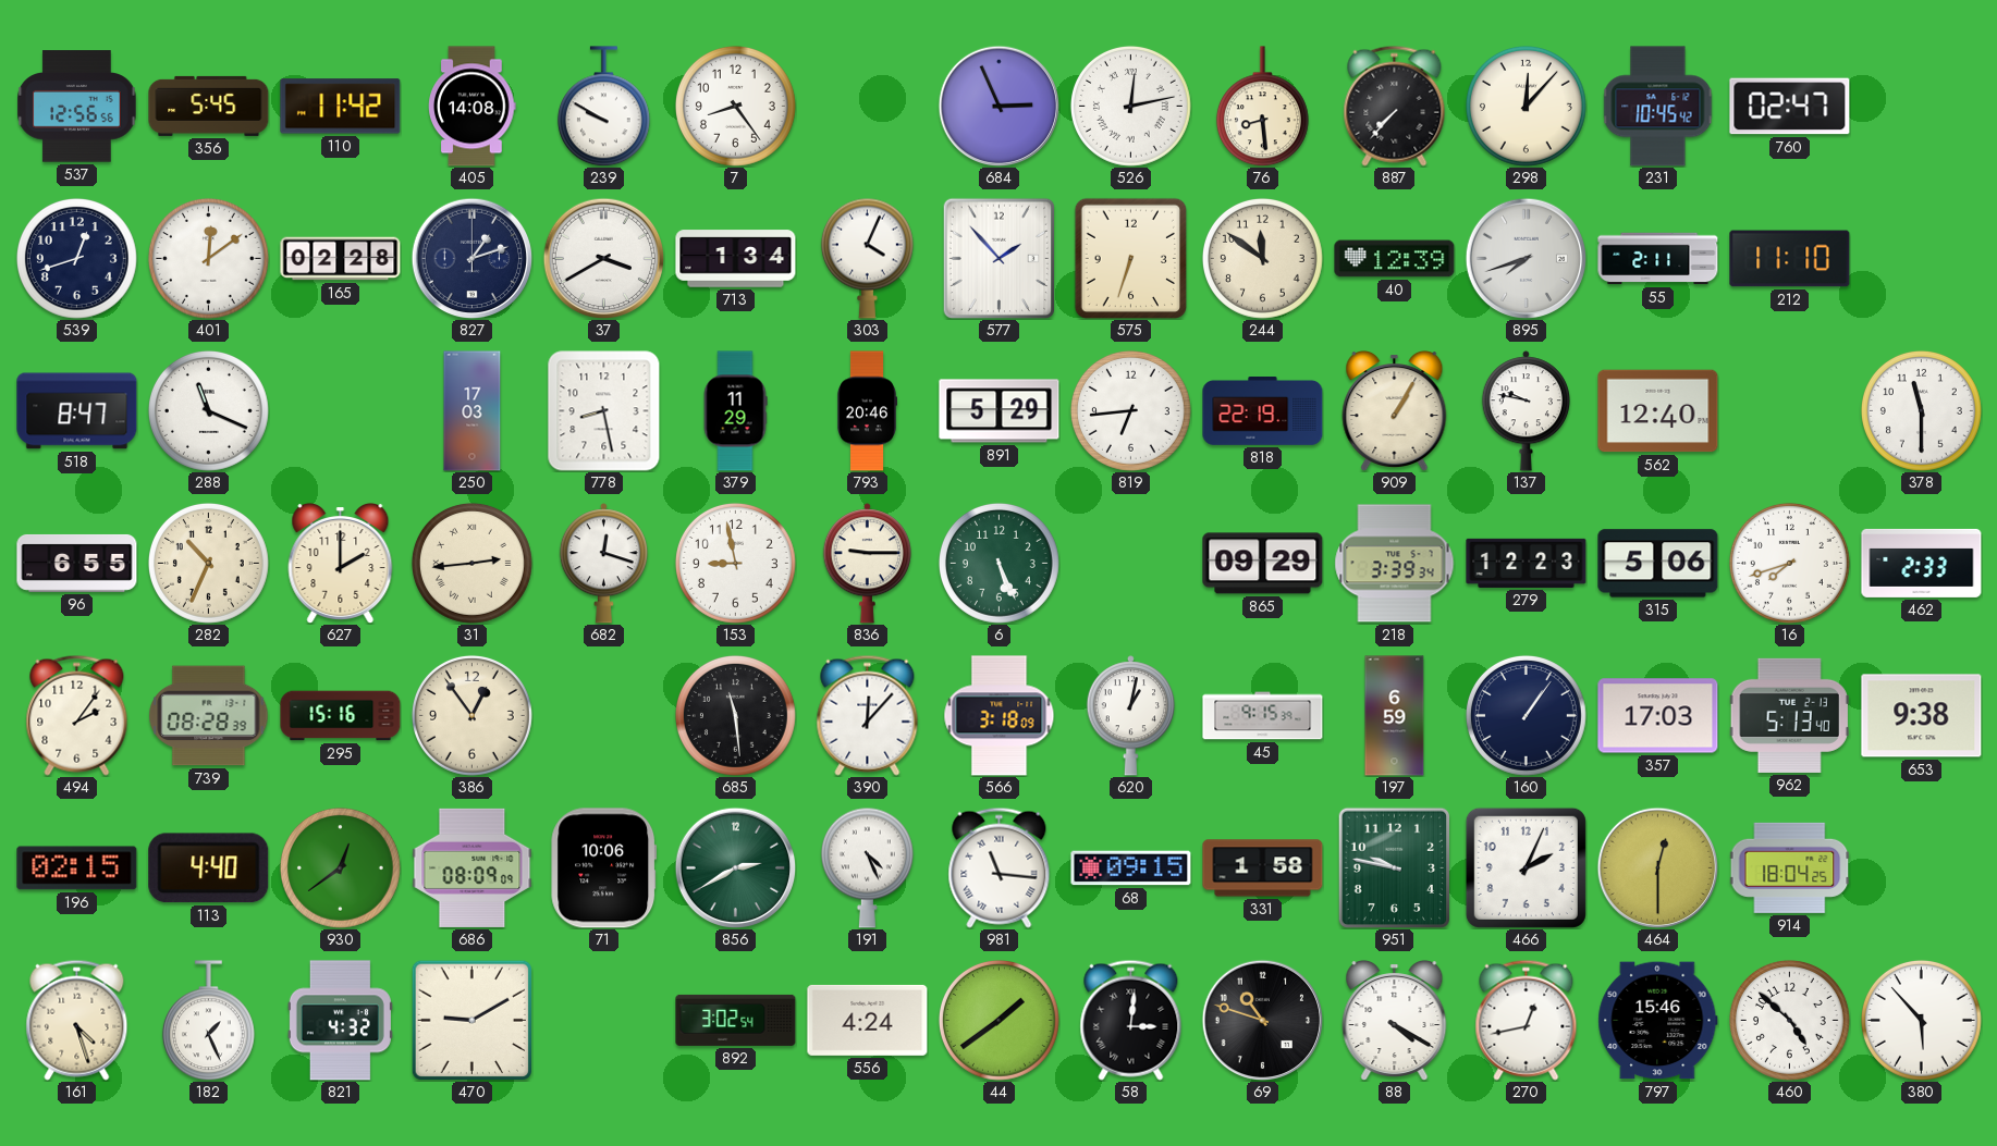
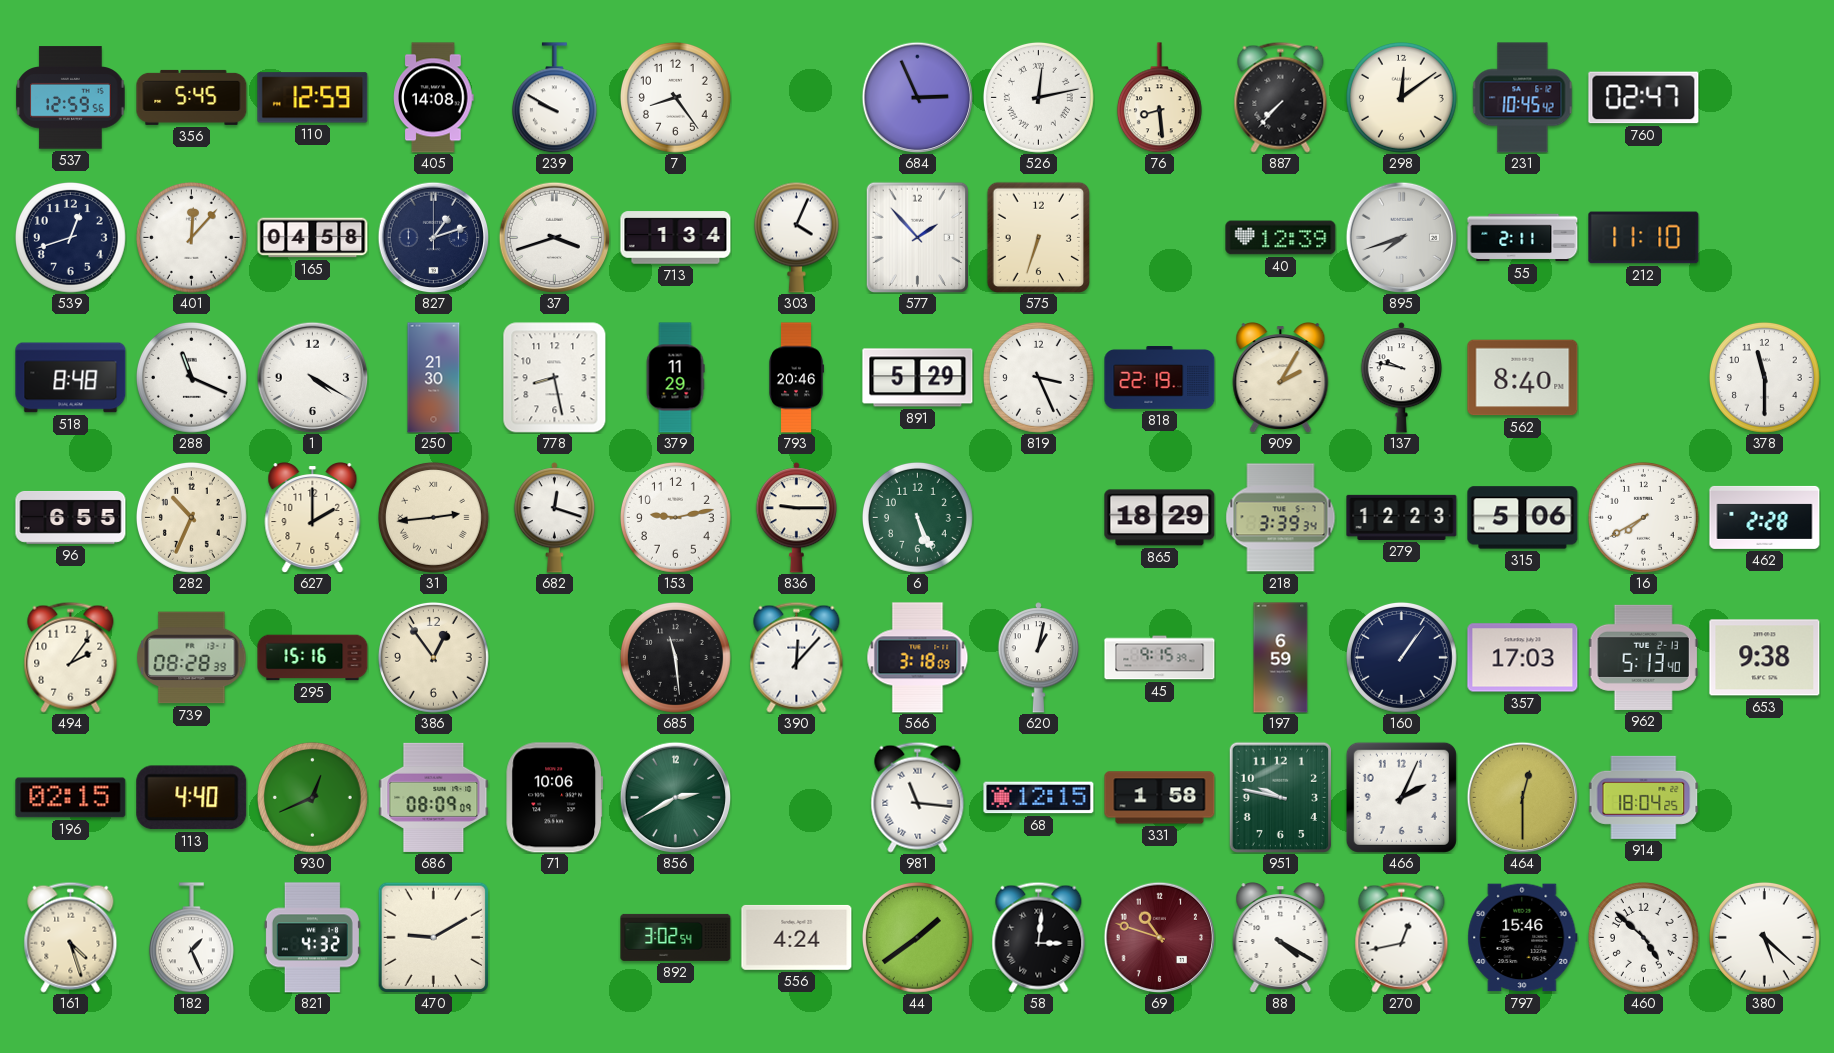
537: 12:56 -> 12:59 (71, 98)
110: 11:42 -> 12:59 (313, 98)
298: 12:07 -> 12:09 (1401, 97)
401: 12:09 -> 12:07 (191, 237)
165: 02:28 -> 04:58 (313, 238)
37: 3:40 -> 3:42 (554, 237)
244: 11:51 -> none (1262, 258)
518: 8:47 -> 8:48 (71, 378)
1: none -> 4:20 (312, 377)
250: 17:03 -> 21:30 (434, 378)
819: 6:44 -> 3:26 (1038, 377)
909: 1:05 -> 2:05 (1281, 378)
562: 12:40 -> 8:40 (1523, 378)
153: 8:58 -> 9:13 (675, 517)
865: 09:29 -> 18:29 (1160, 518)
16: 7:42 -> 7:40 (1643, 517)
462: 2:33 -> 2:28 (1765, 517)
930: 12:39 -> 12:41 (312, 797)
191: 4:26 -> none (867, 867)
68: 09:15 -> 12:15 (1039, 798)
69 dial: black -> burgundy (1159, 937)
380: 5:53 -> 5:22 (1764, 937)
